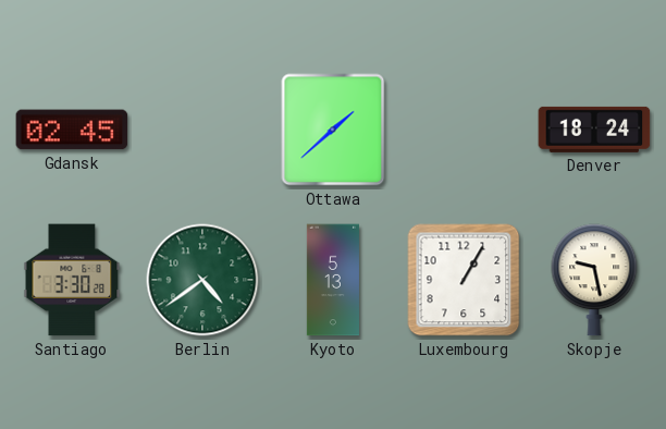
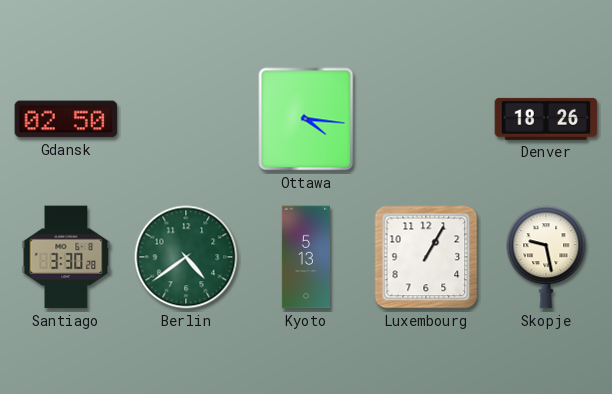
Gdansk: 02:45 -> 02:50 (66, 119)
Ottawa: 1:38 -> 4:16 (306, 119)
Denver: 18:24 -> 18:26 (546, 119)
